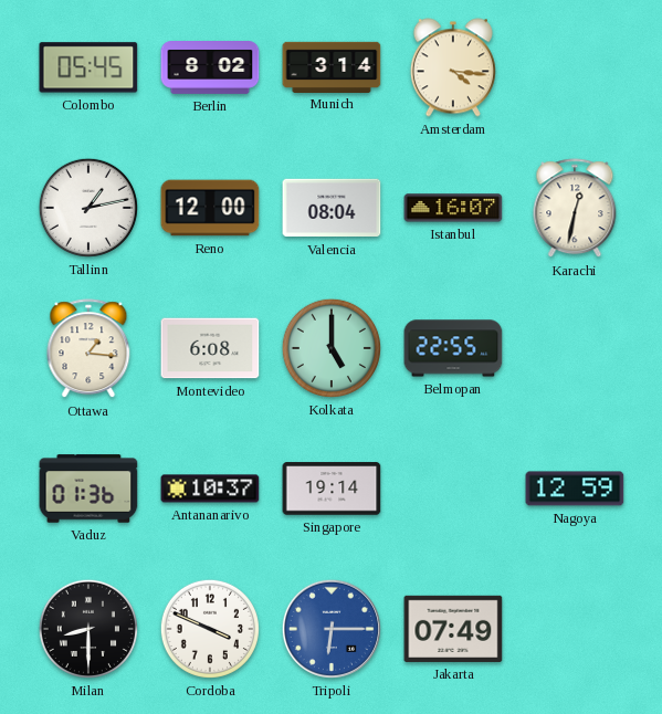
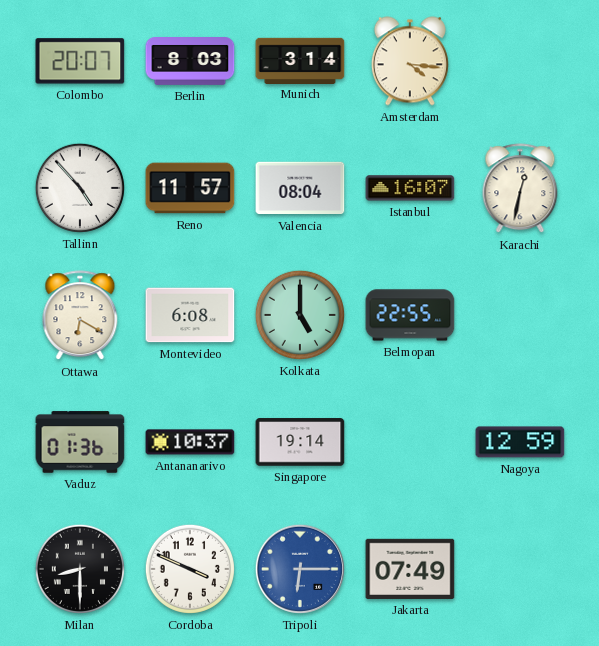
Colombo: 05:45 -> 20:07 (80, 61)
Berlin: 8:02 -> 8:03 (190, 62)
Tallinn: 1:13 -> 4:53 (80, 188)
Reno: 12:00 -> 11:57 (190, 188)
Ottawa: 1:16 -> 6:20 (80, 316)
